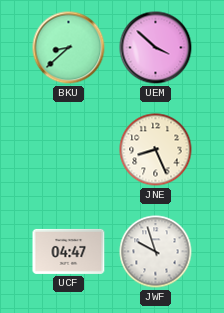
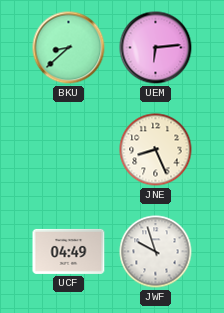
UEM: 3:52 -> 6:14 (156, 48)
UCF: 04:47 -> 04:49 (69, 251)
